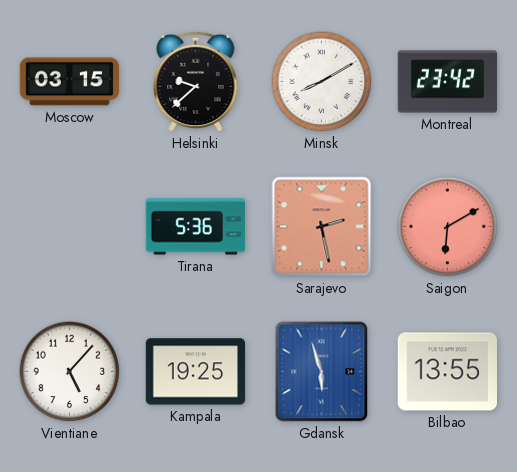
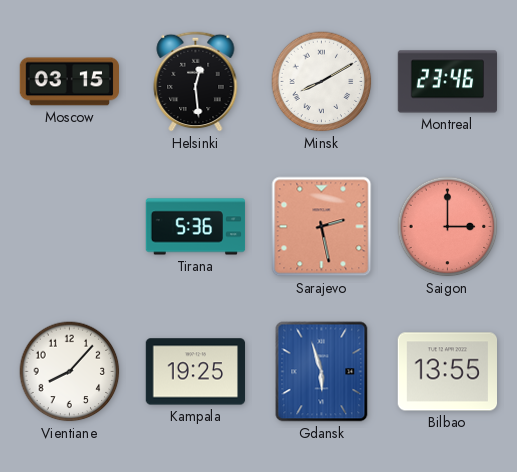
Helsinki: 9:38 -> 12:29 (196, 81)
Montreal: 23:42 -> 23:46 (448, 82)
Saigon: 6:10 -> 3:00 (448, 227)
Vientiane: 5:07 -> 8:07 (70, 372)
